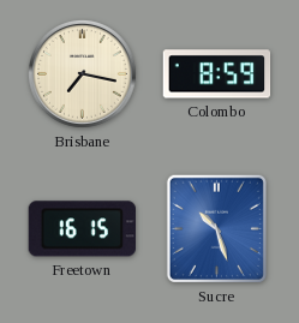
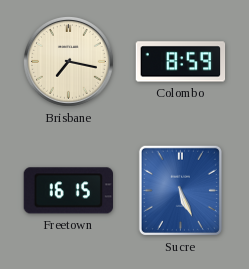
Sucre: 10:27 -> 5:26 (180, 190)
